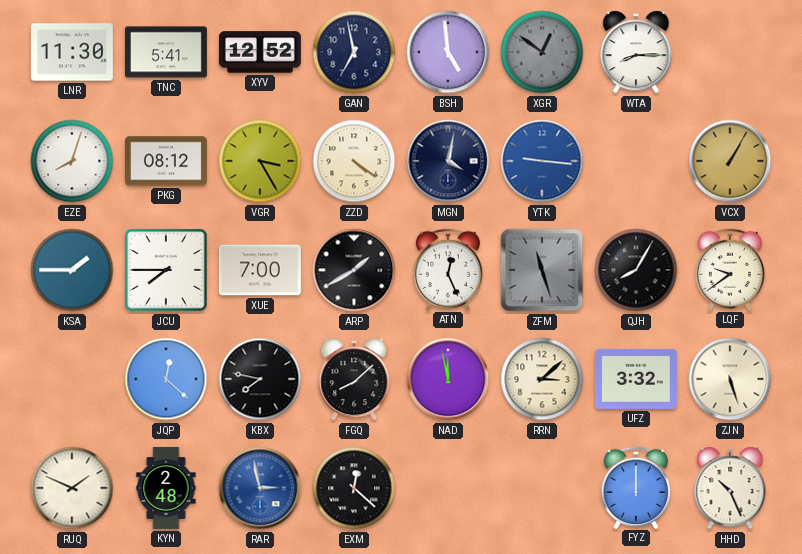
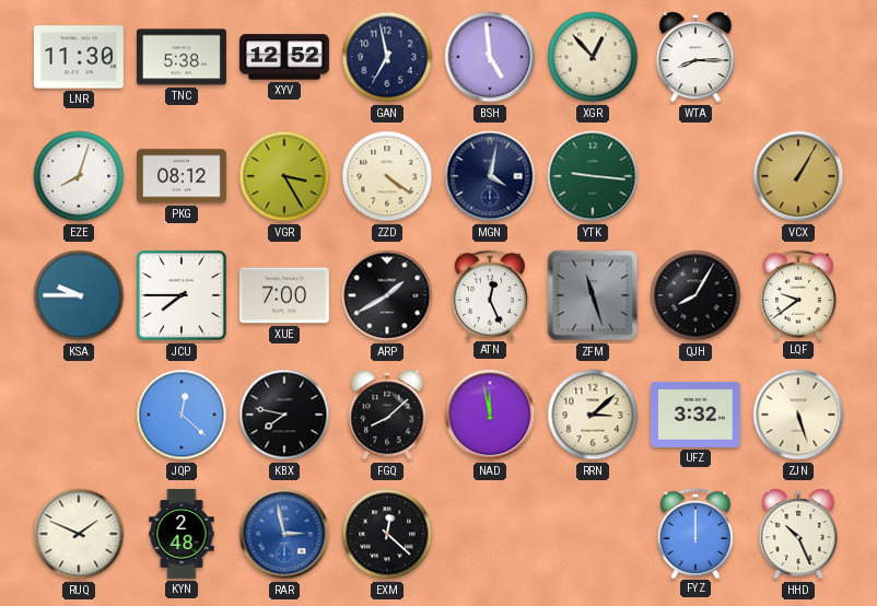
TNC: 5:41 -> 5:38 (182, 57)
XGR: 12:51 -> 12:53 (593, 57)
XGR dial: grey -> cream (593, 57)
YTK dial: blue -> green (593, 176)
KSA: 1:45 -> 9:45 (79, 295)
